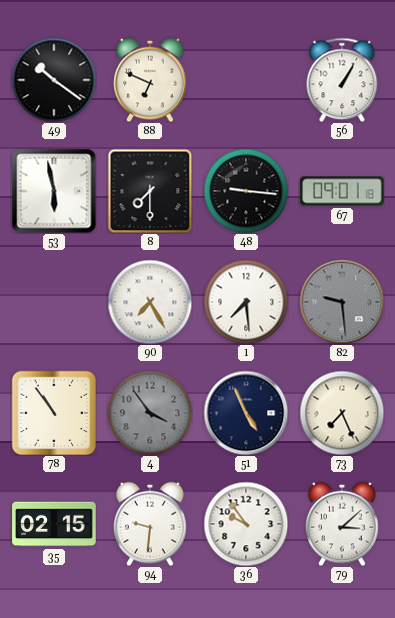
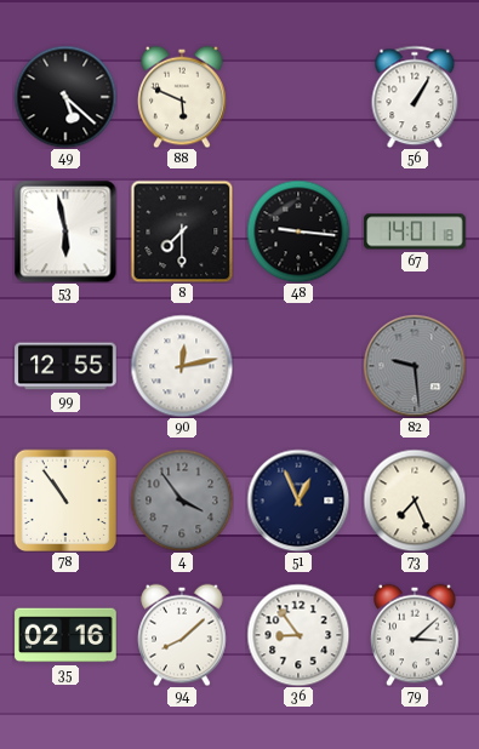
49: 10:21 -> 5:22 (65, 97)
88: 6:49 -> 5:49 (182, 97)
67: 09:01 -> 14:01 (415, 231)
99: none -> 12:55 (65, 366)
90: 7:25 -> 12:13 (182, 366)
1: 7:29 -> none (246, 302)
51: 4:56 -> 12:56 (298, 501)
35: 02:15 -> 02:16 (65, 635)
94: 9:31 -> 8:08 (182, 635)
36: 9:54 -> 8:54 (298, 635)
